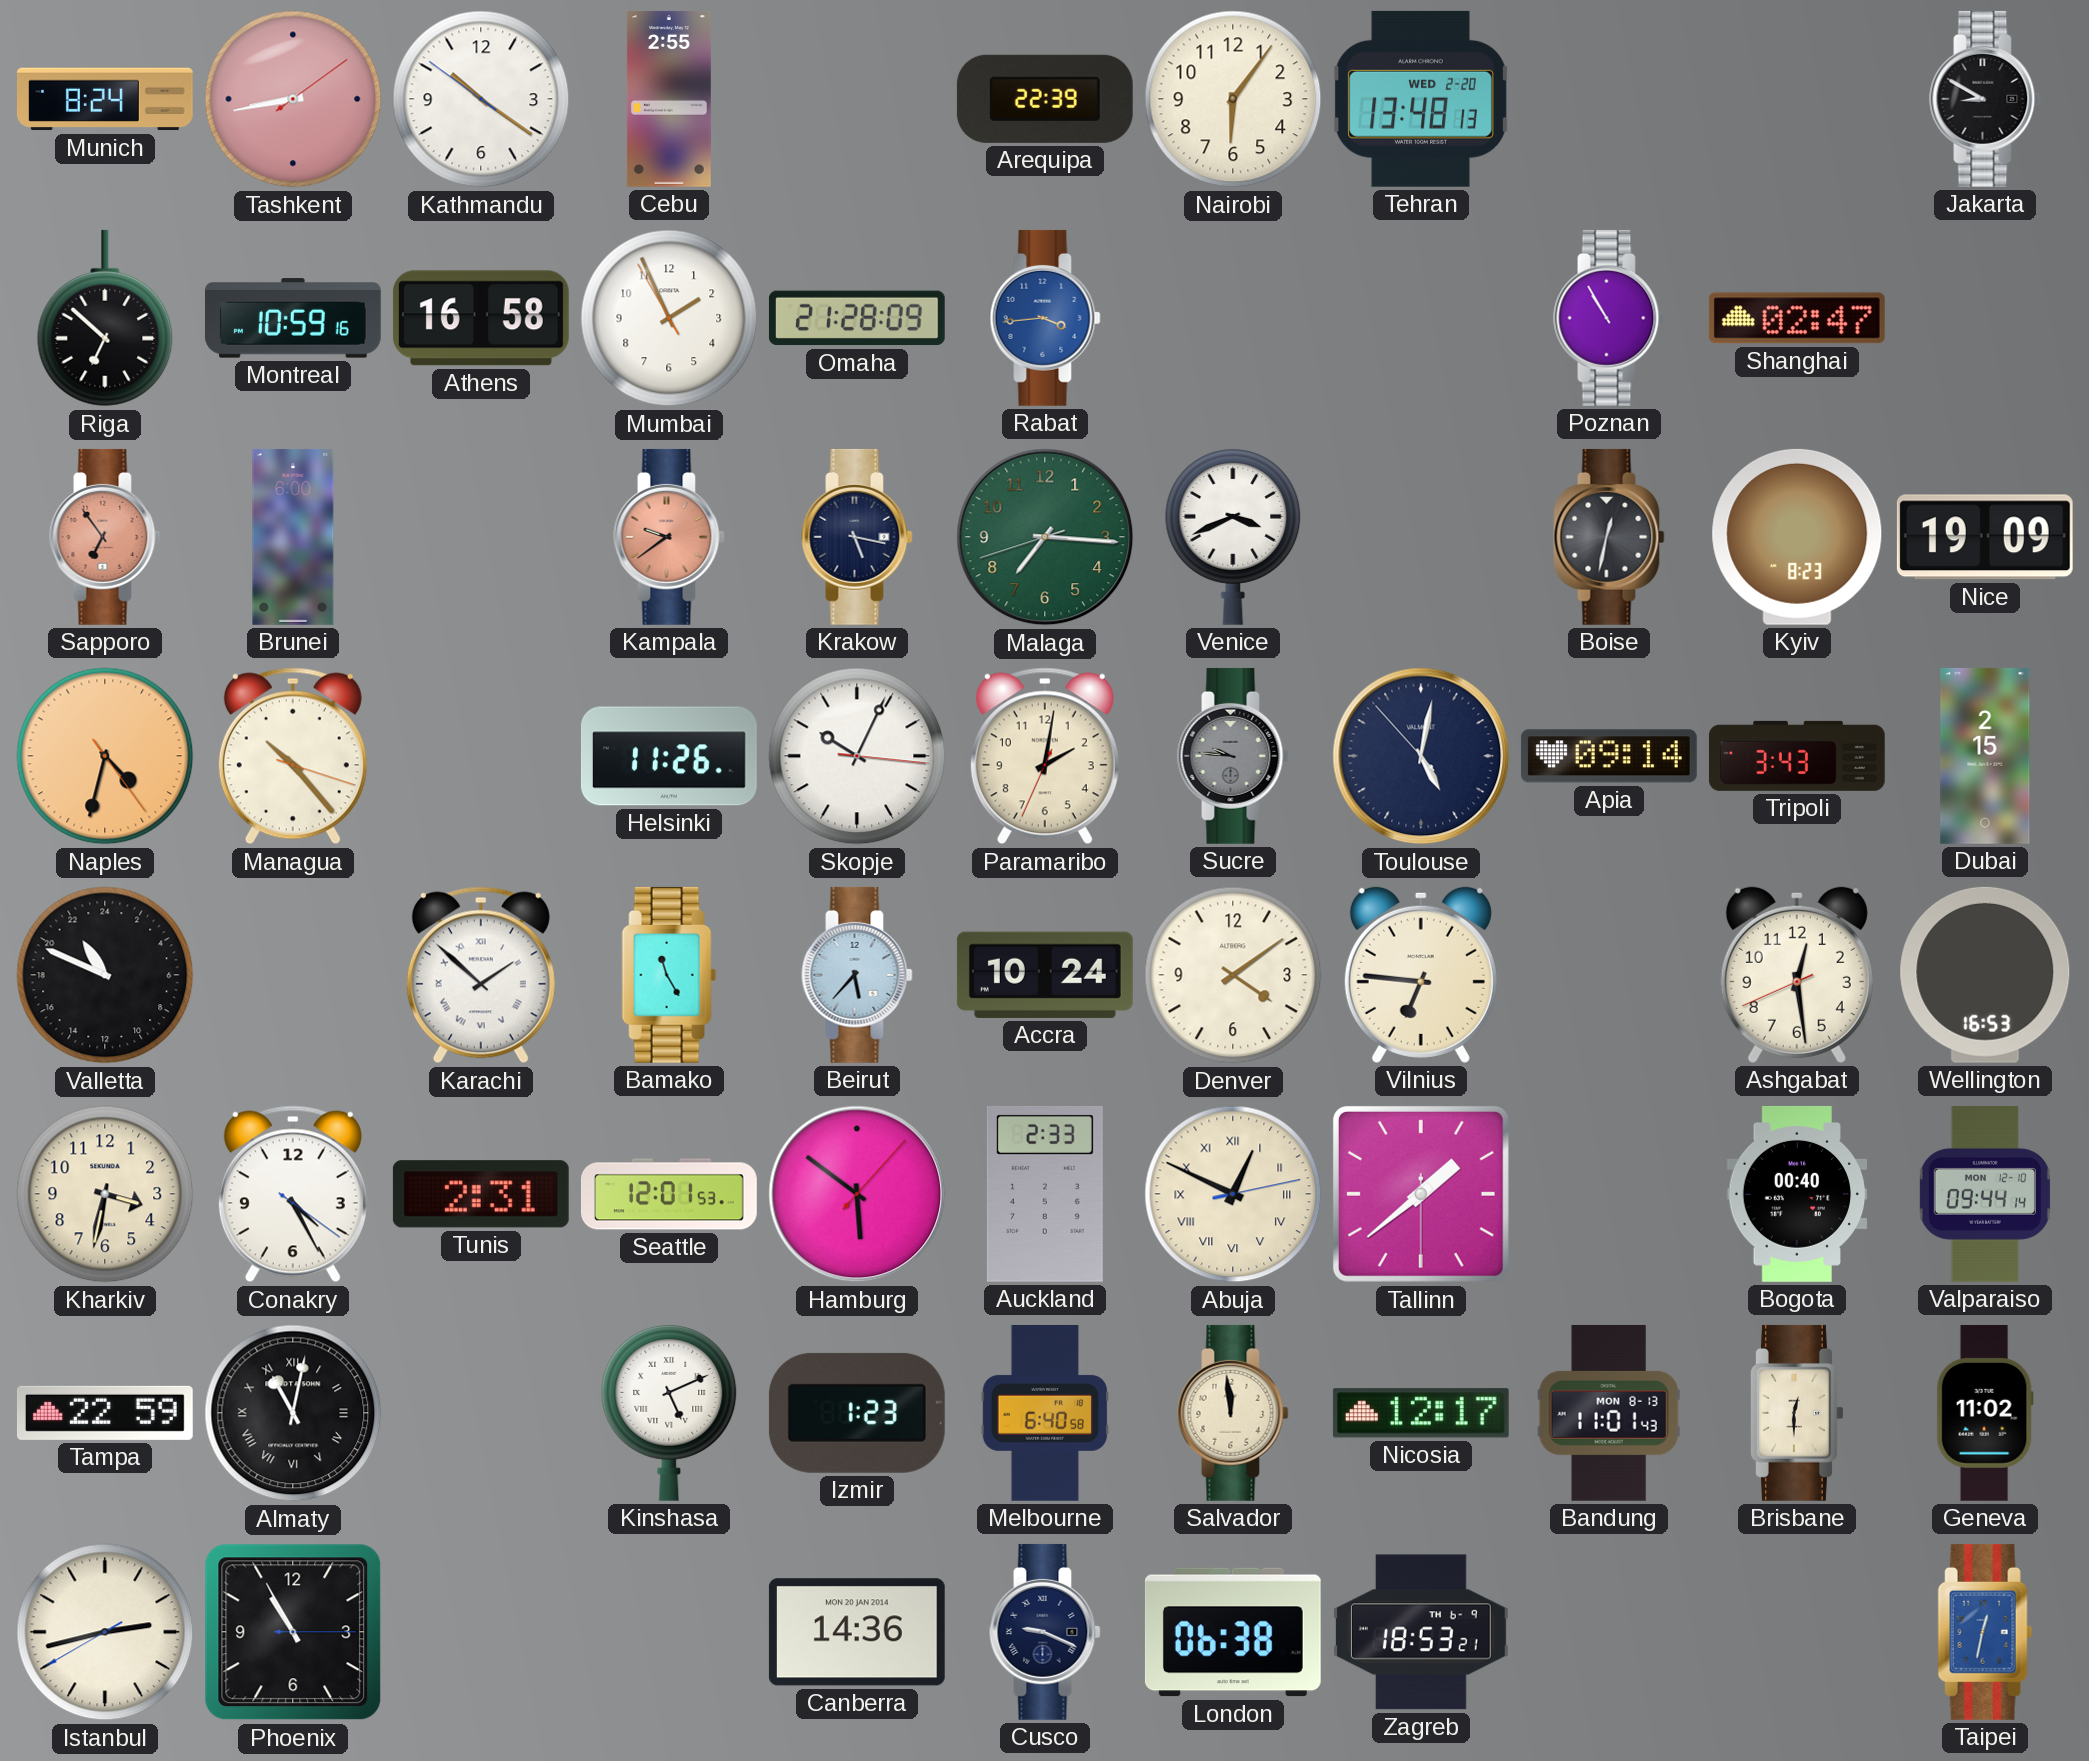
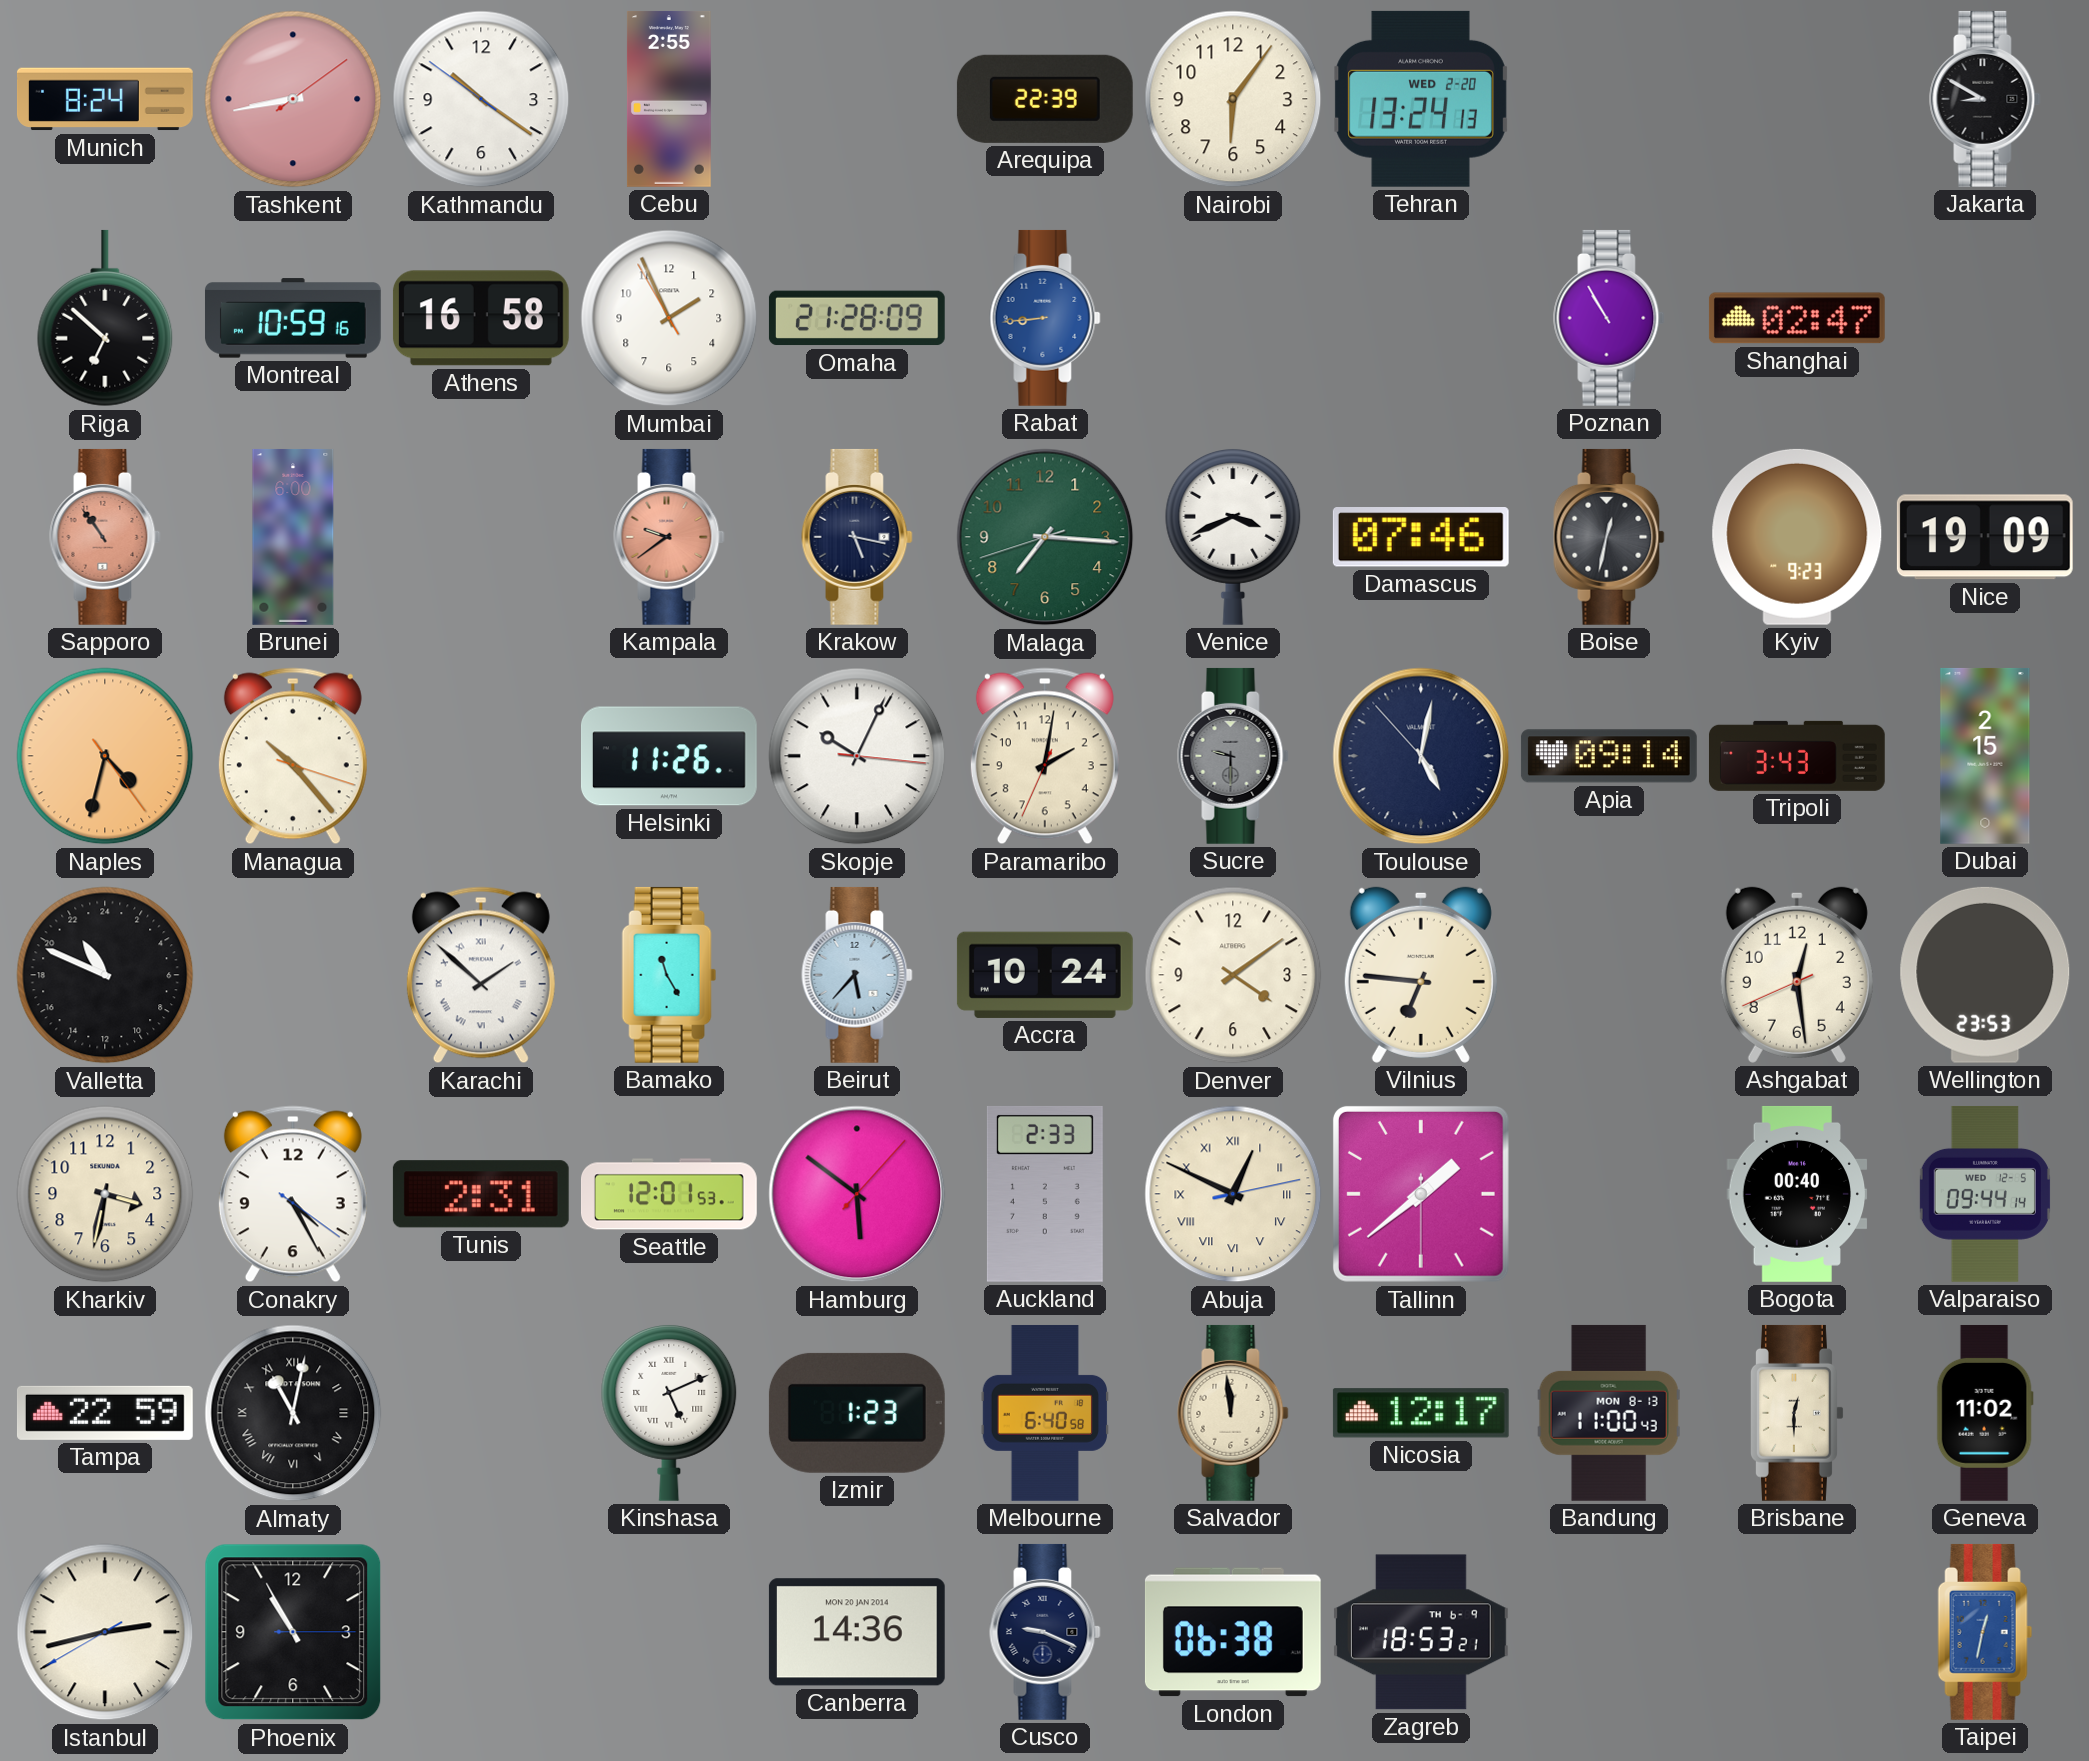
Tehran: 13:48 -> 13:24 (1421, 99)
Rabat: 3:44 -> 8:44 (1045, 318)
Sapporo: 6:54 -> 10:54 (105, 537)
Damascus: none -> 07:46 (1421, 538)
Kyiv: 8:23 -> 9:23 (1797, 537)
Sucre: 9:46 -> 9:30 (1233, 756)
Wellington: 16:53 -> 23:53 (1985, 975)
Valparaiso date: MON 12-10 -> WED 12-5 (1985, 1194)
Bandung: 11:01 -> 11:00 (1609, 1413)
